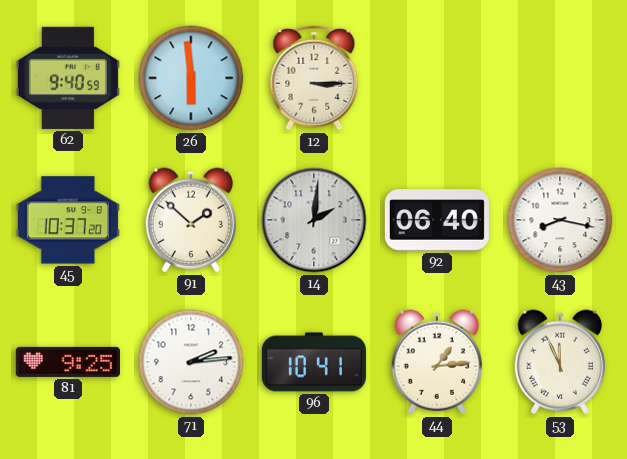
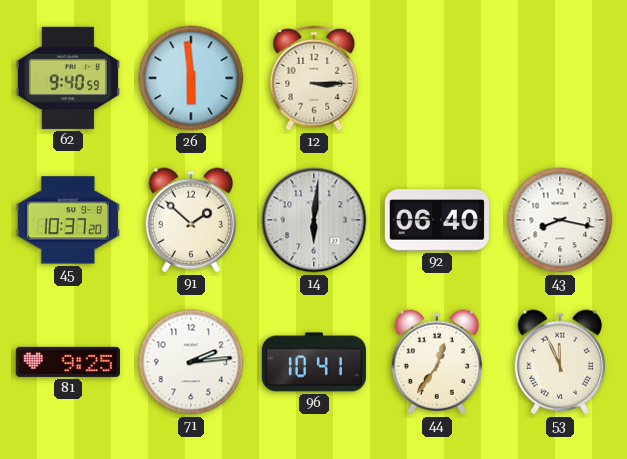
14: 2:01 -> 6:01 (314, 220)
44: 1:14 -> 12:36 (436, 362)
